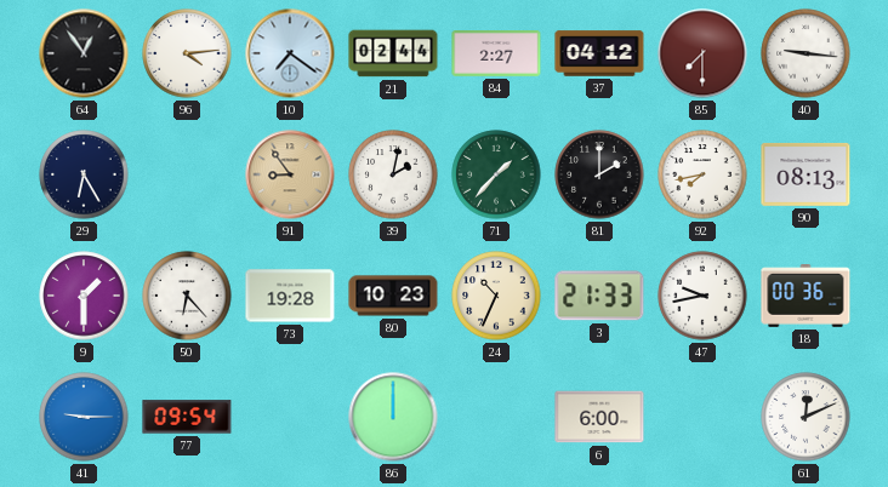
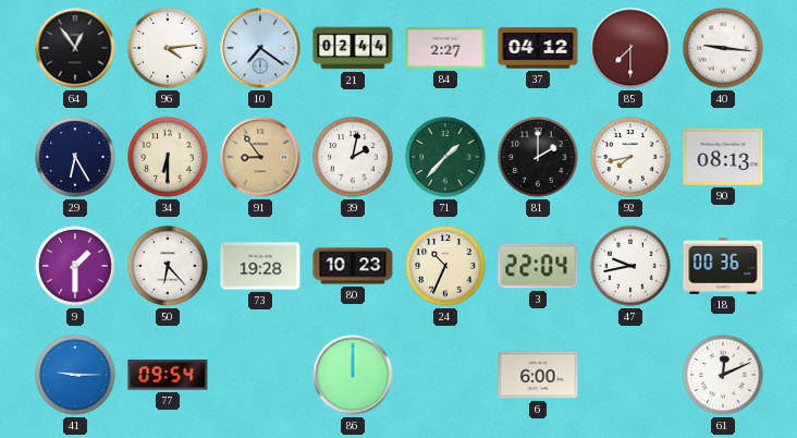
34: none -> 6:30 (168, 157)
3: 21:33 -> 22:04 (538, 266)
